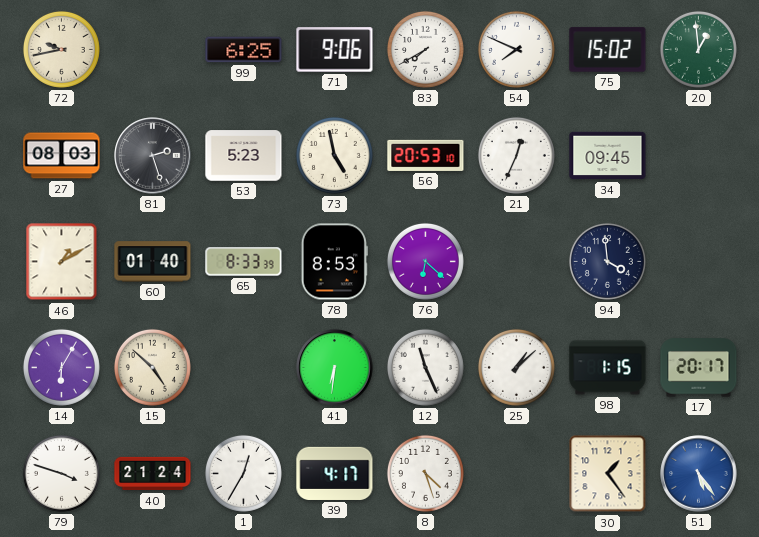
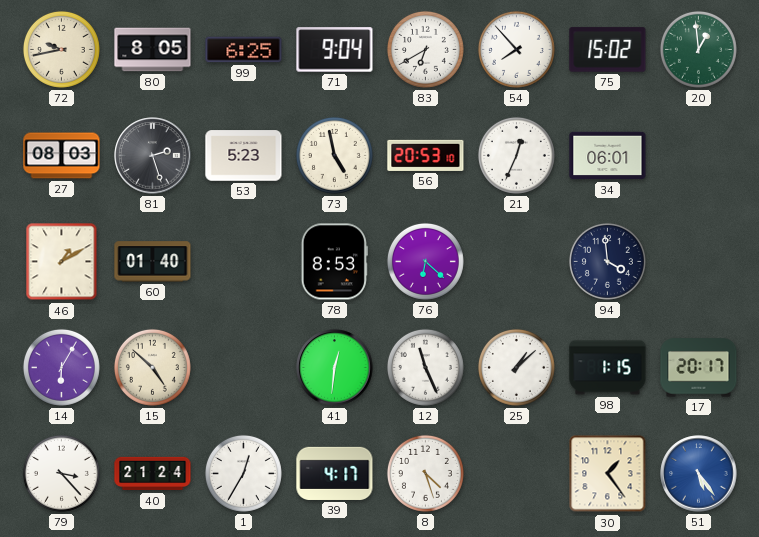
80: none -> 8:05 (153, 50)
71: 9:06 -> 9:04 (335, 50)
83: 7:40 -> 6:40 (425, 49)
54: 7:49 -> 7:53 (516, 49)
34: 09:45 -> 06:01 (608, 156)
65: 8:33 -> none (244, 262)
41: 6:31 -> 12:31 (335, 368)
79: 3:48 -> 3:23 (61, 473)
